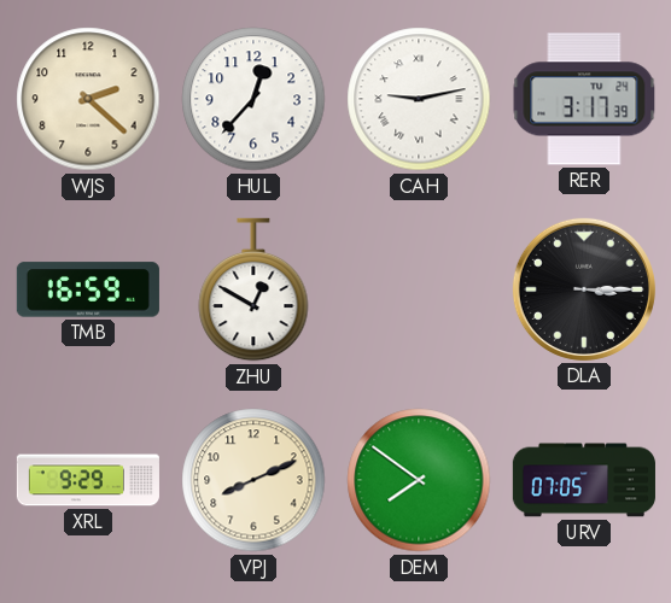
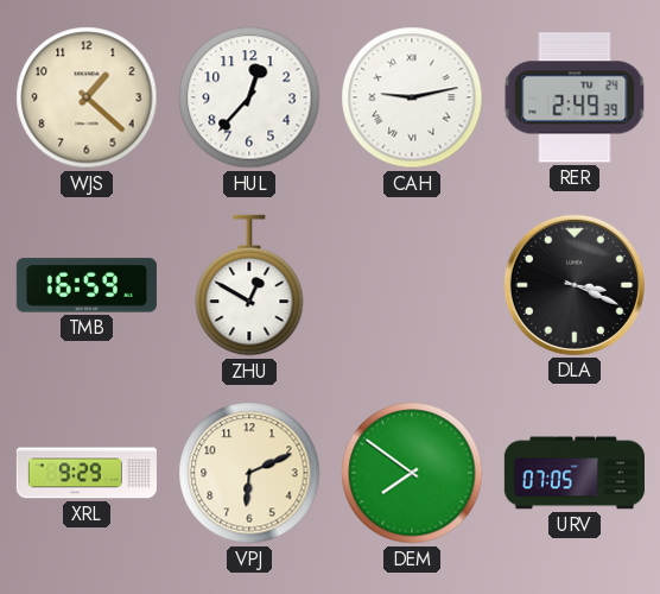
WJS: 2:22 -> 1:22 (87, 97)
RER: 3:17 -> 2:49 (575, 97)
DLA: 3:15 -> 3:19 (575, 285)
VPJ: 8:11 -> 6:11 (249, 473)
